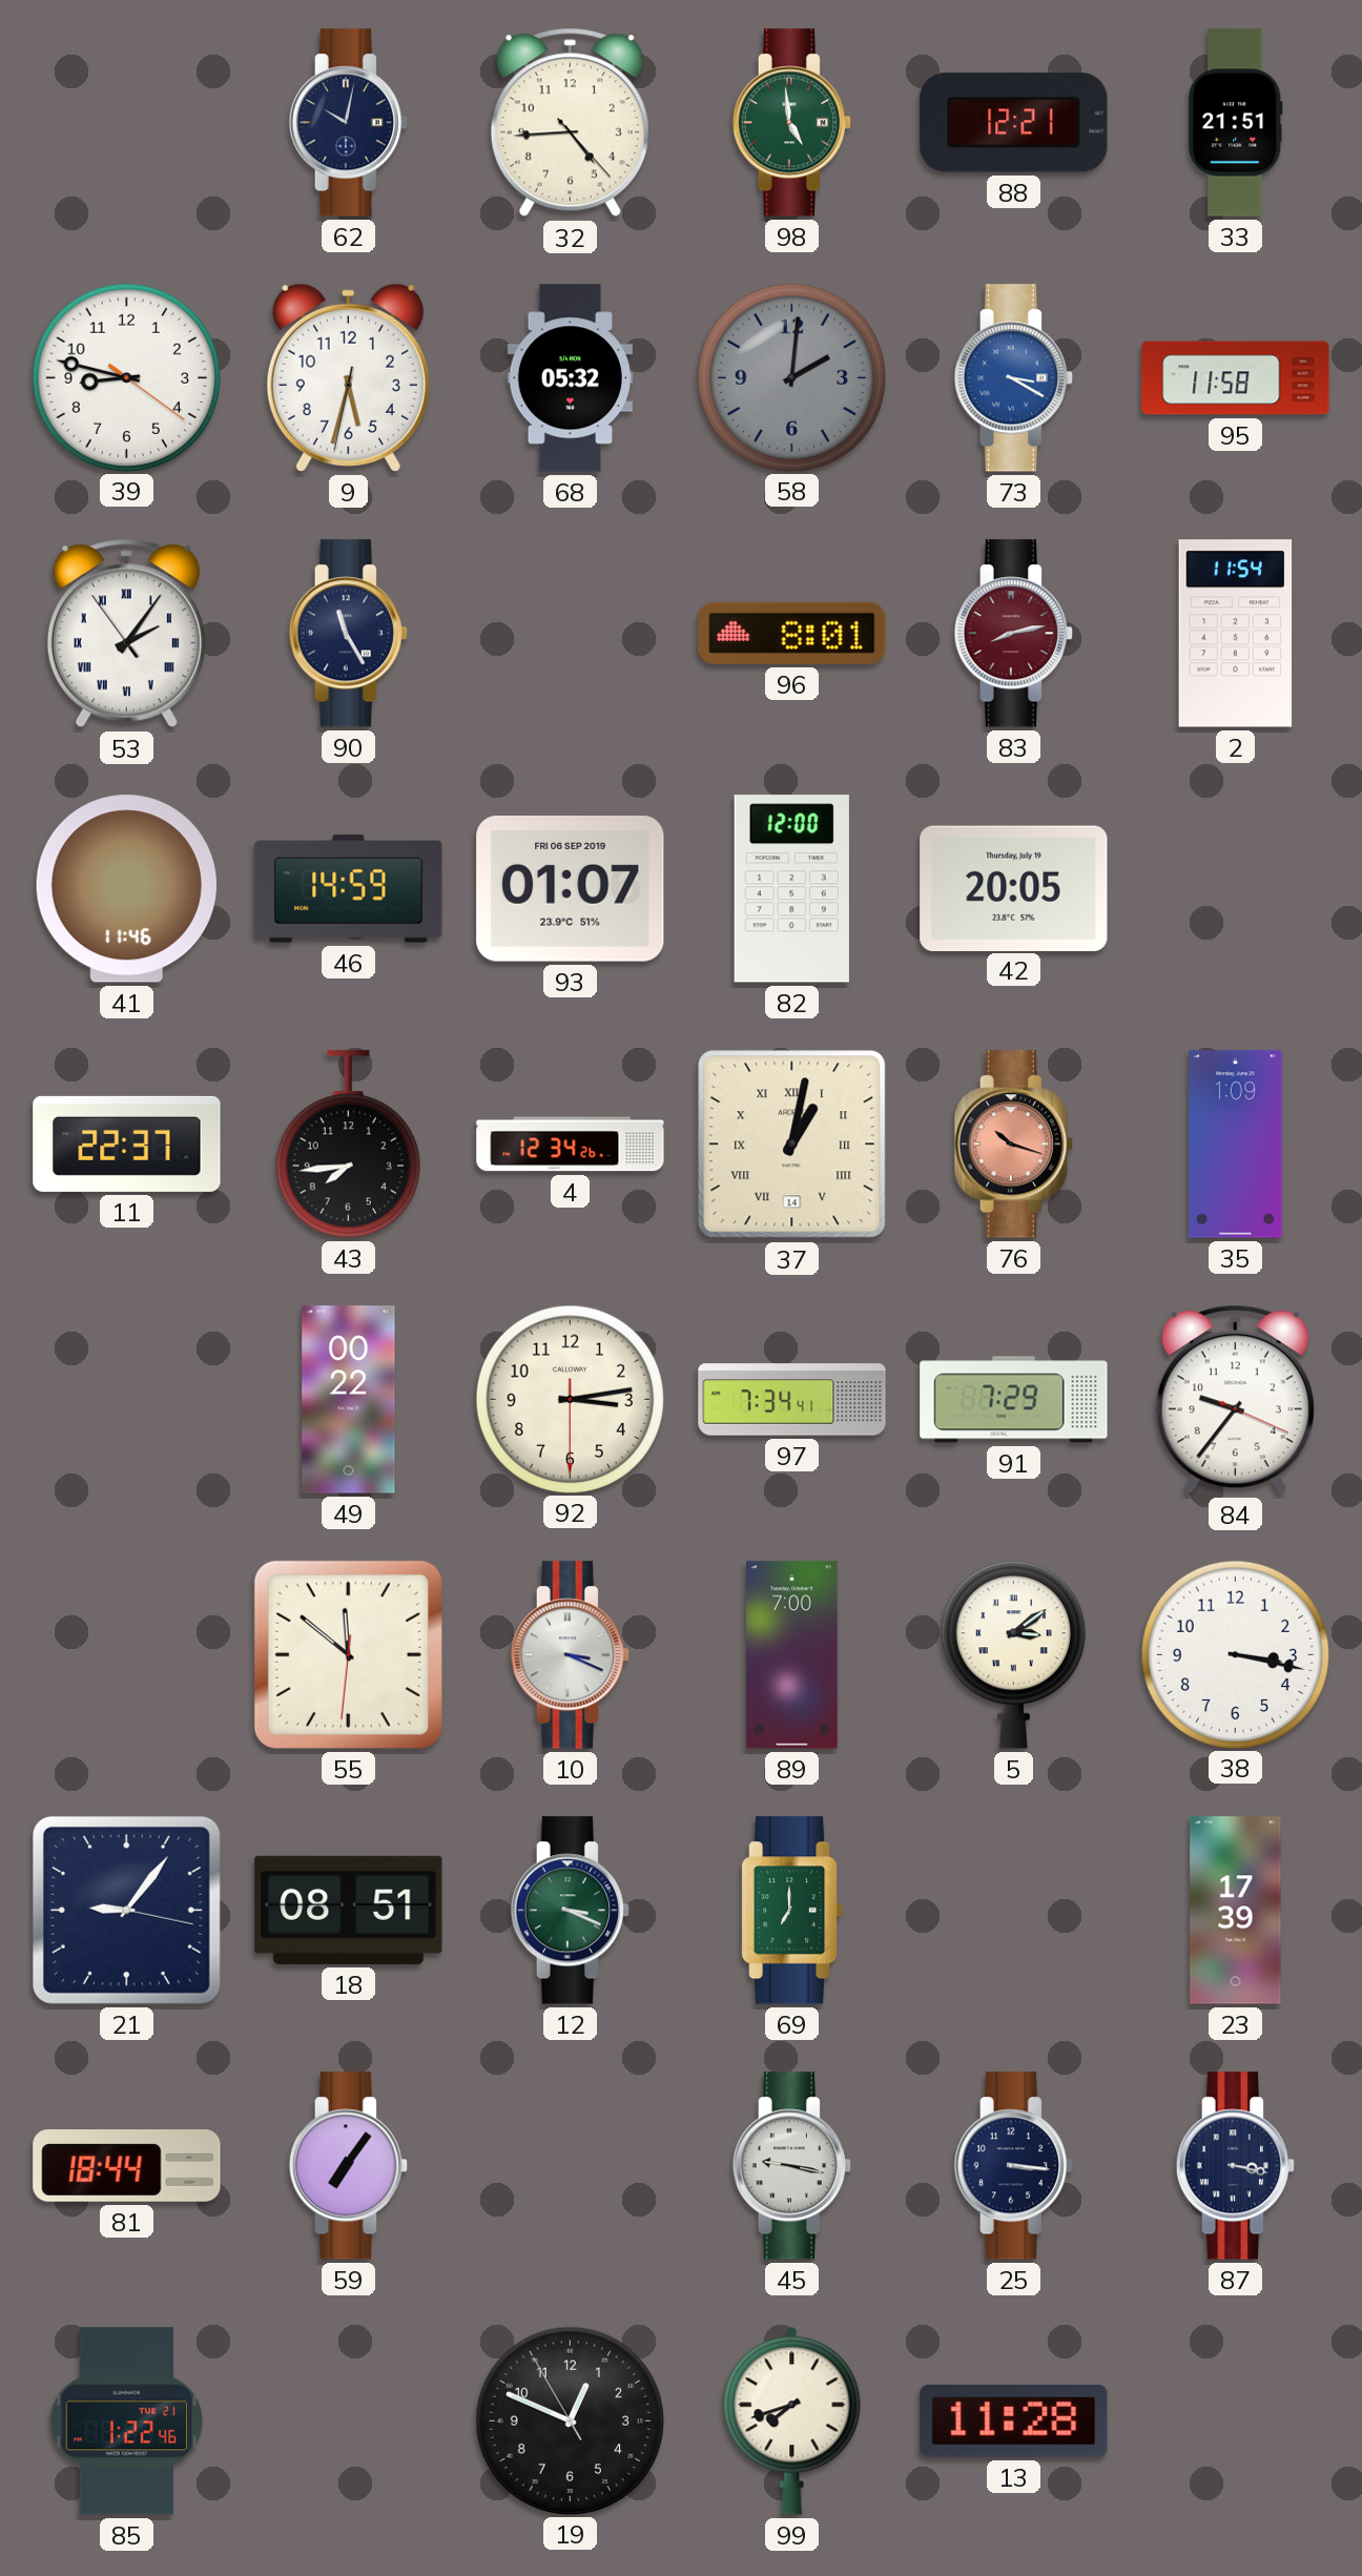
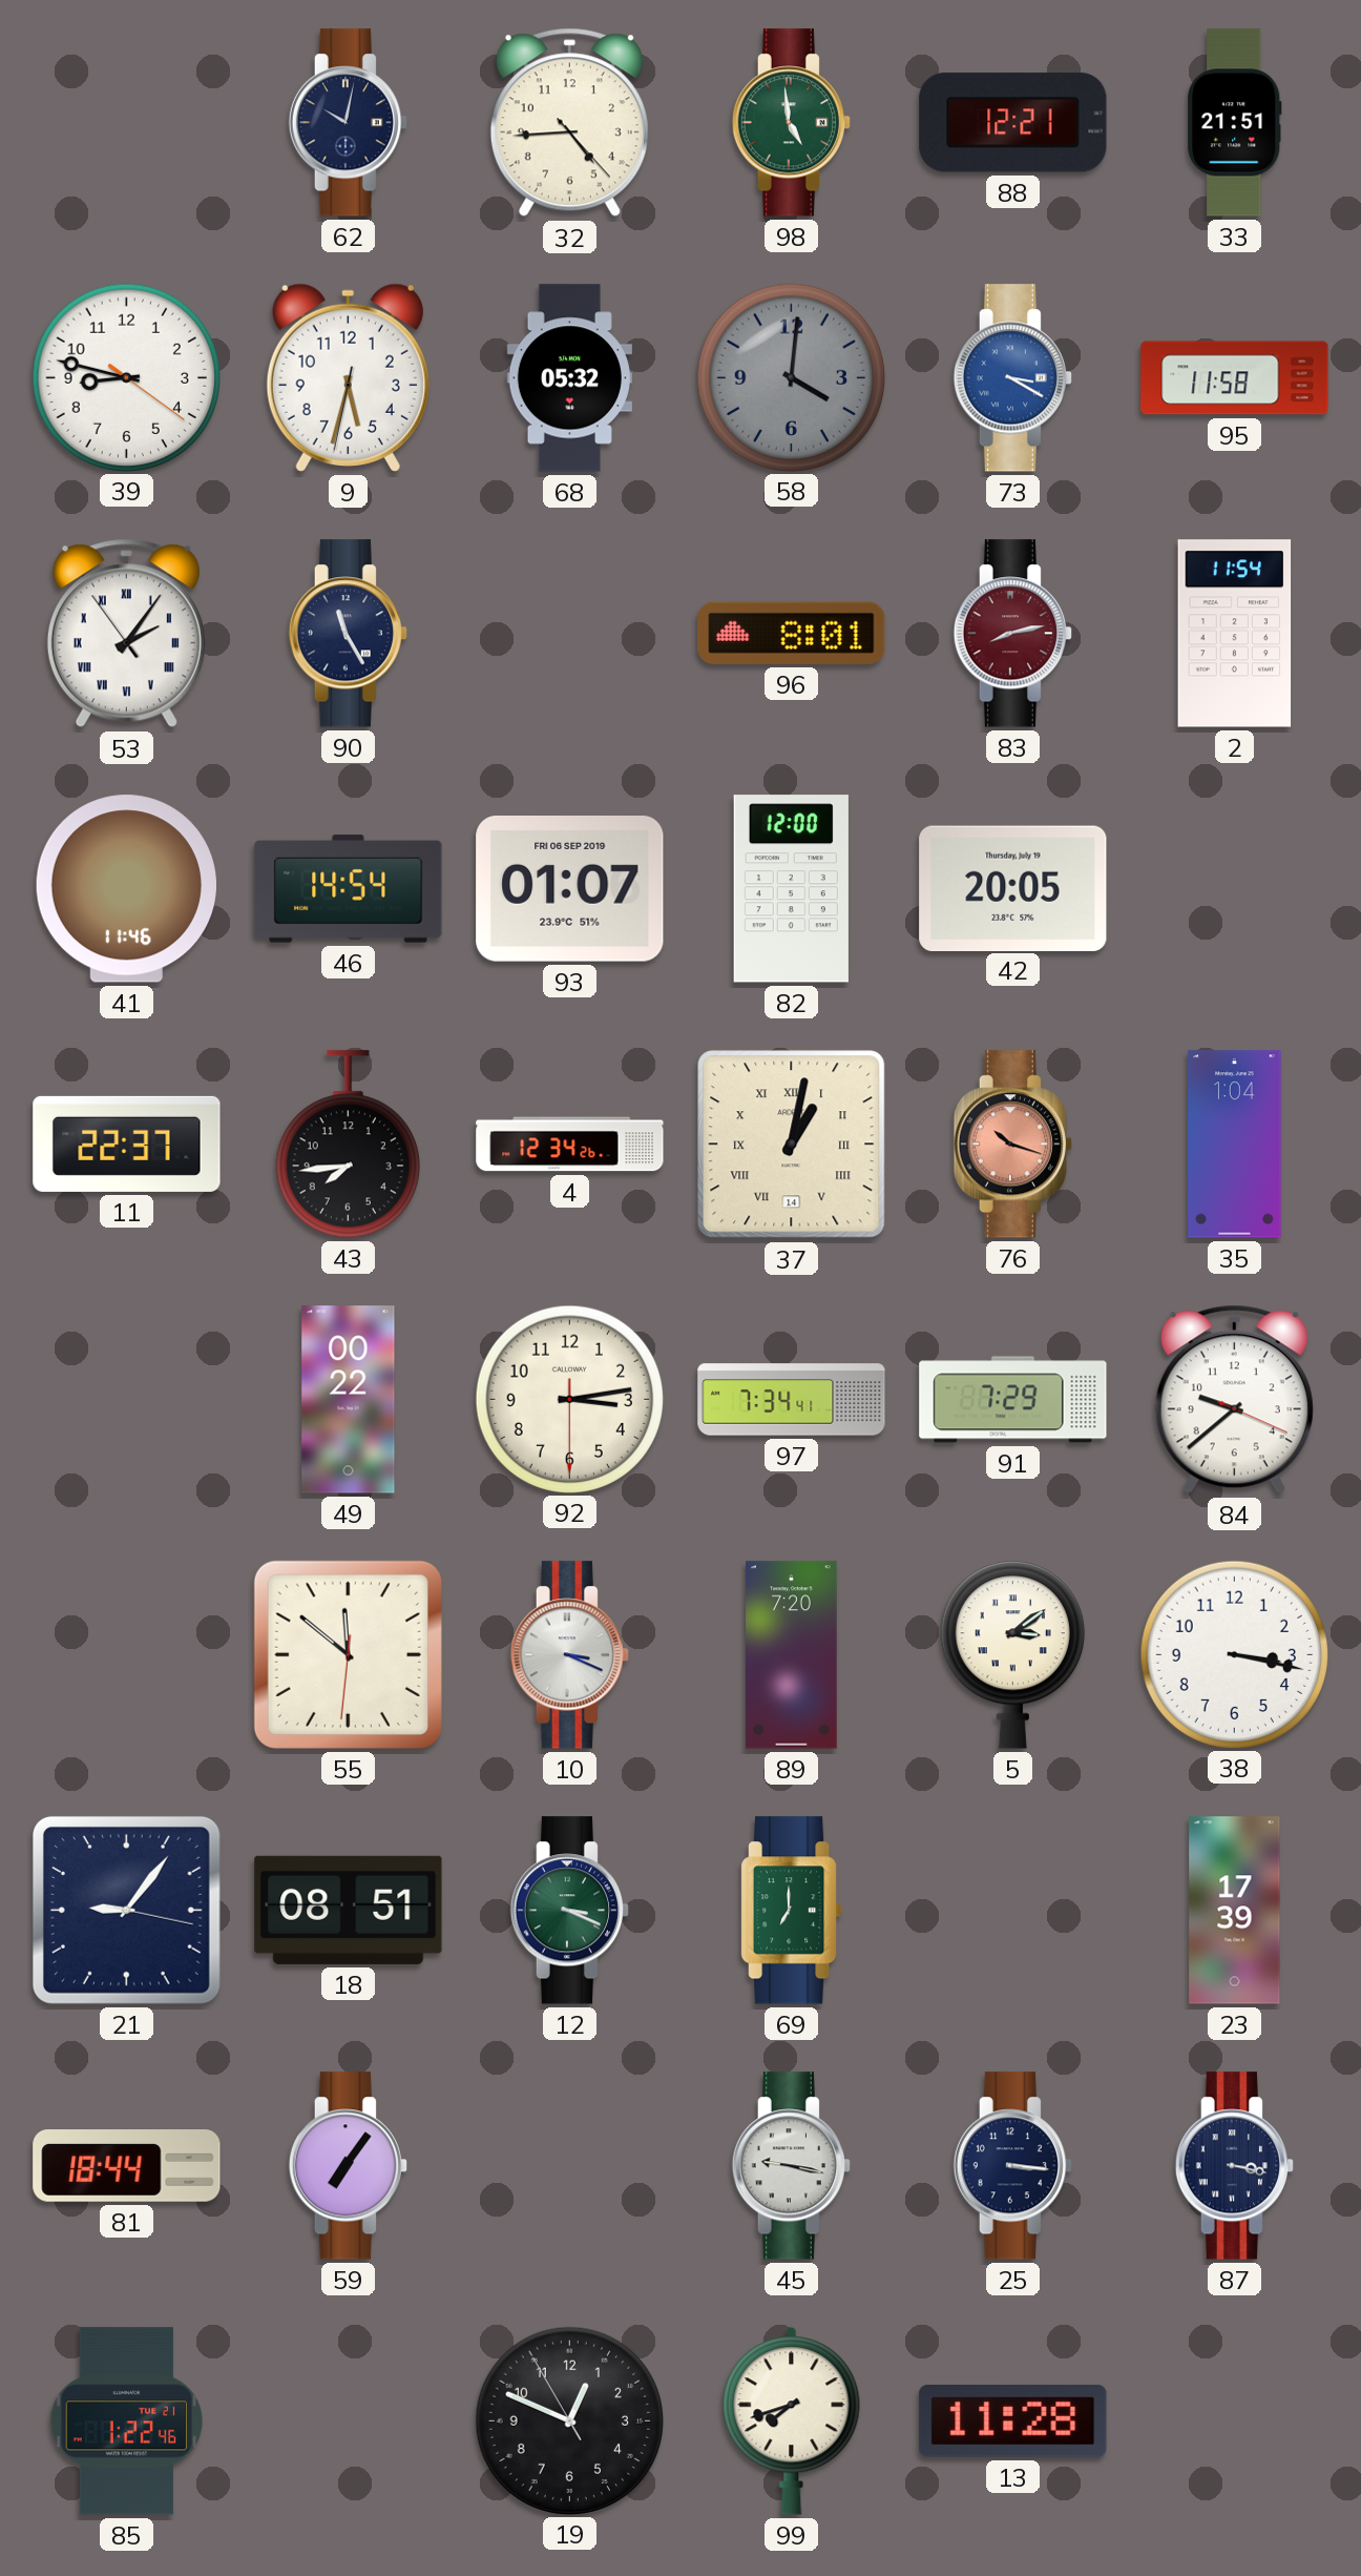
58: 2:01 -> 4:01 (791, 377)
46: 14:59 -> 14:54 (349, 889)
35: 1:09 -> 1:04 (1235, 1145)
84: 9:36 -> 9:38 (1234, 1400)
89: 7:00 -> 7:20 (792, 1655)
